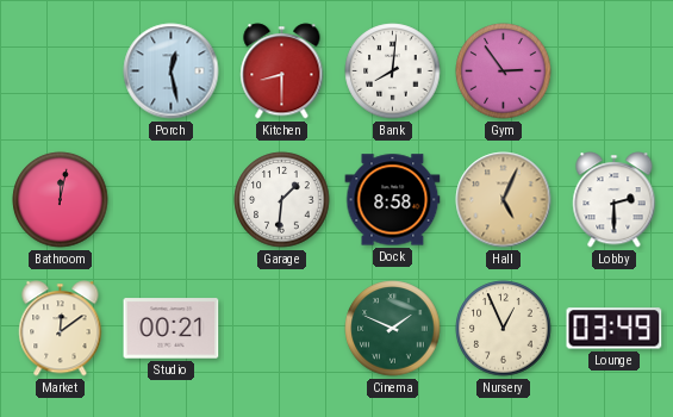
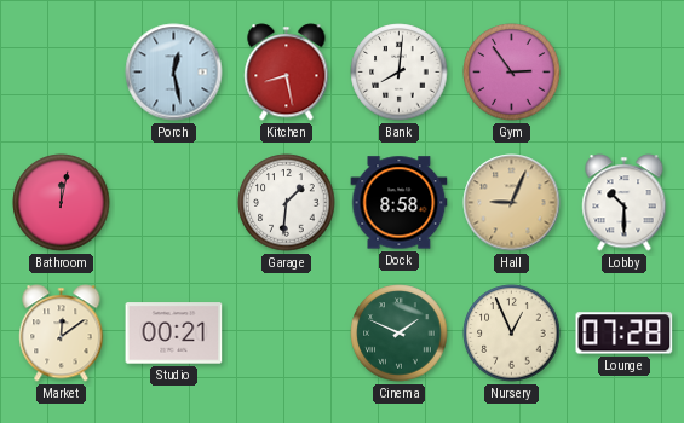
Kitchen: 8:30 -> 8:28 (287, 73)
Hall: 5:04 -> 9:04 (512, 203)
Lobby: 2:30 -> 10:30 (625, 203)
Lounge: 03:49 -> 07:28 (625, 334)
